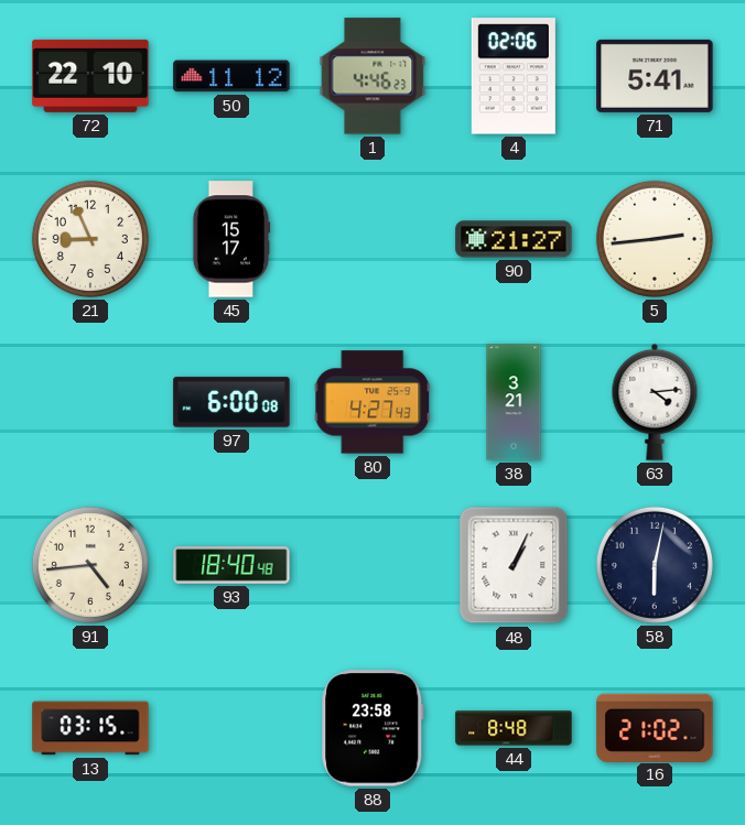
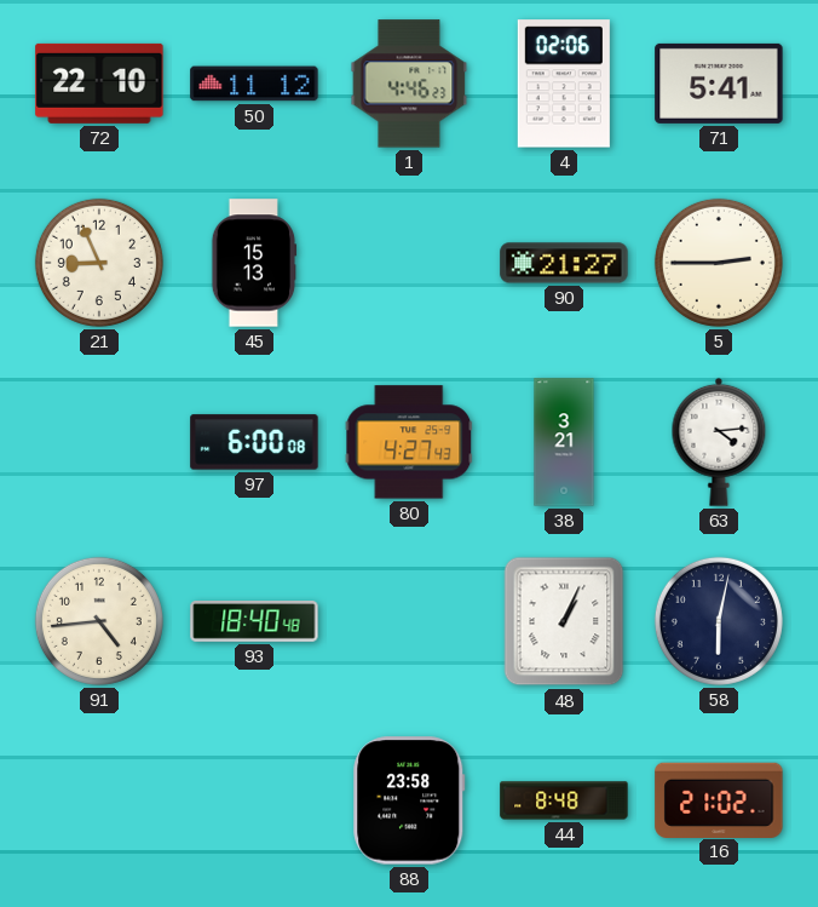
45: 15:17 -> 15:13 (254, 263)
5: 2:44 -> 2:45 (719, 263)
13: 03:15 -> none (90, 728)
